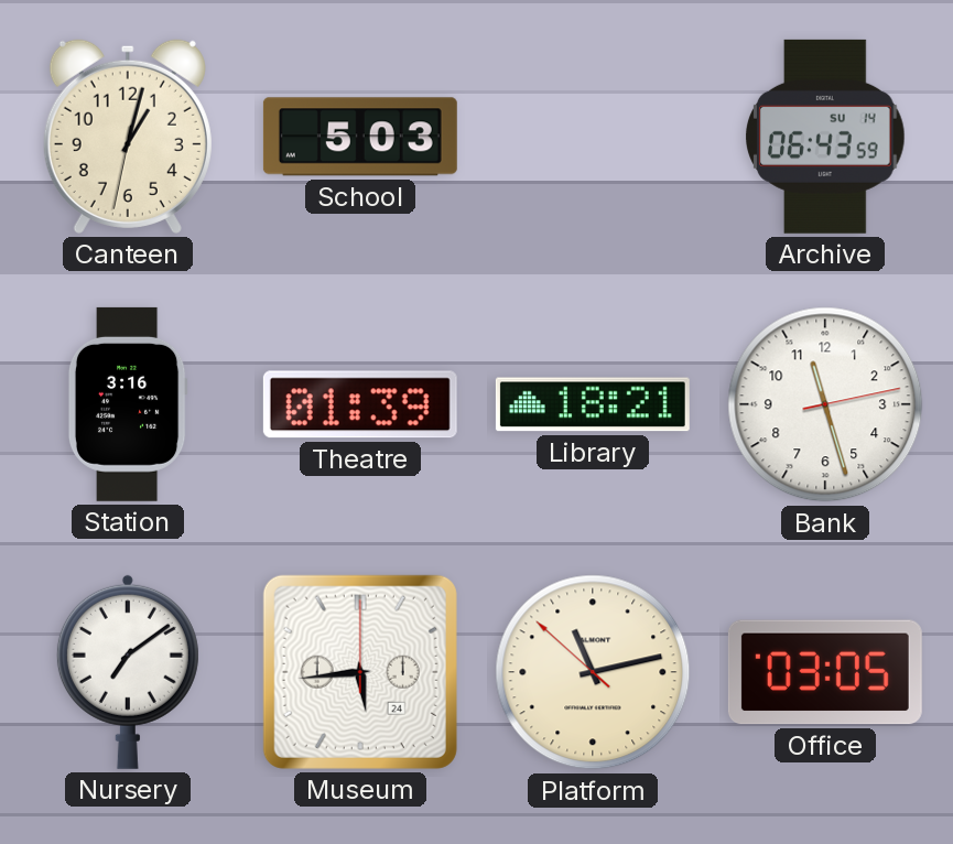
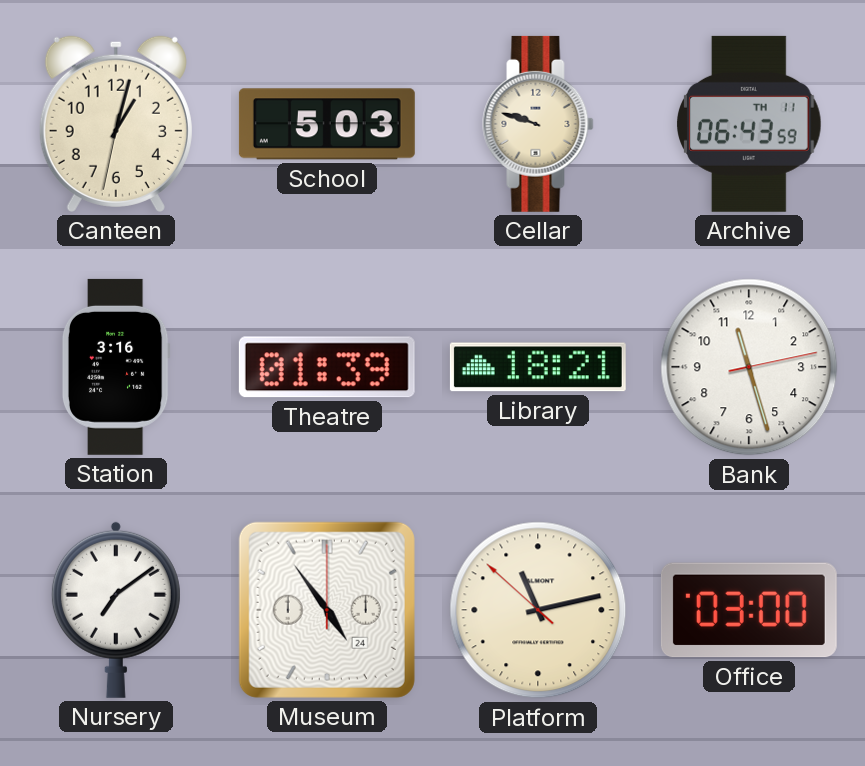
Cellar: none -> 9:48 (538, 124)
Archive date: SU 14 -> TH 11 (749, 124)
Museum: 5:44 -> 4:54 (327, 610)
Office: 03:05 -> 03:00 (749, 610)
